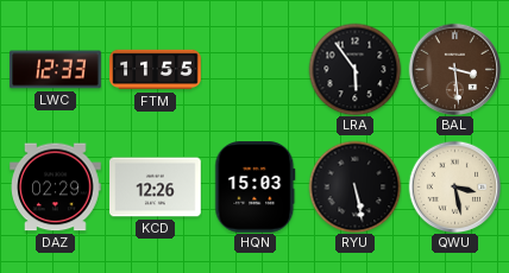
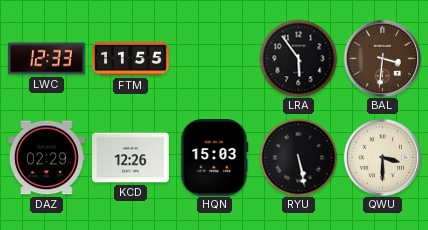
BAL: 3:29 -> 3:31 (382, 58)
QWU: 3:28 -> 3:30 (382, 157)
